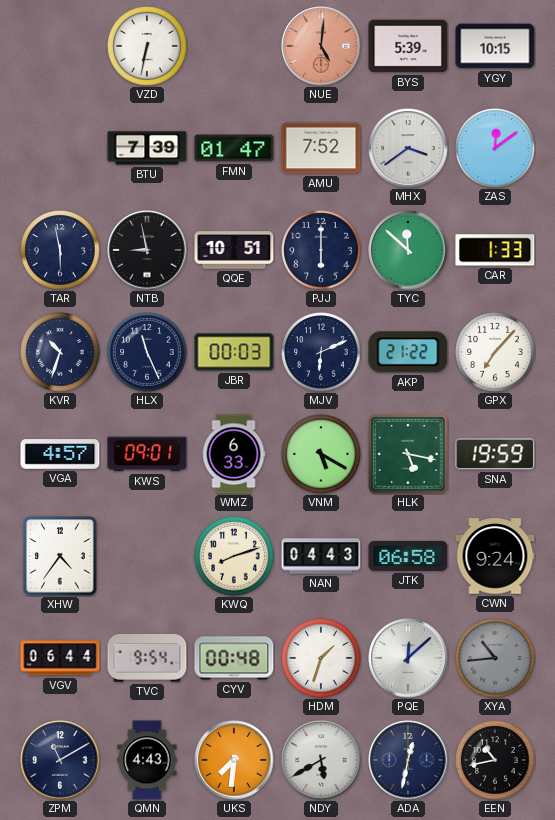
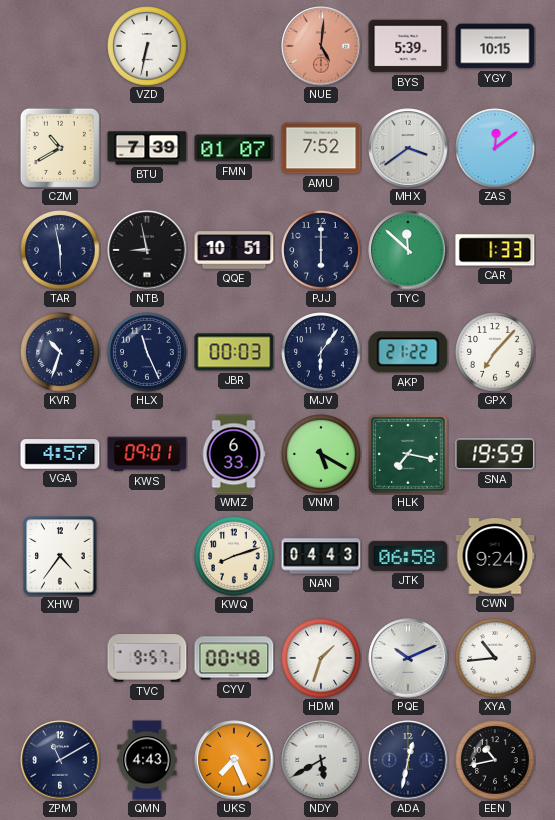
CZM: none -> 10:40 (60, 148)
FMN: 01:47 -> 01:07 (234, 148)
MJV: 6:11 -> 6:06 (321, 352)
HLK: 5:17 -> 7:17 (408, 454)
VGV: 06:44 -> none (60, 658)
TVC: 9:54 -> 9:57 (147, 658)
PQE: 12:08 -> 10:11 (408, 658)
XYA dial: grey -> white (495, 658)
UKS: 7:31 -> 7:26 (234, 760)
